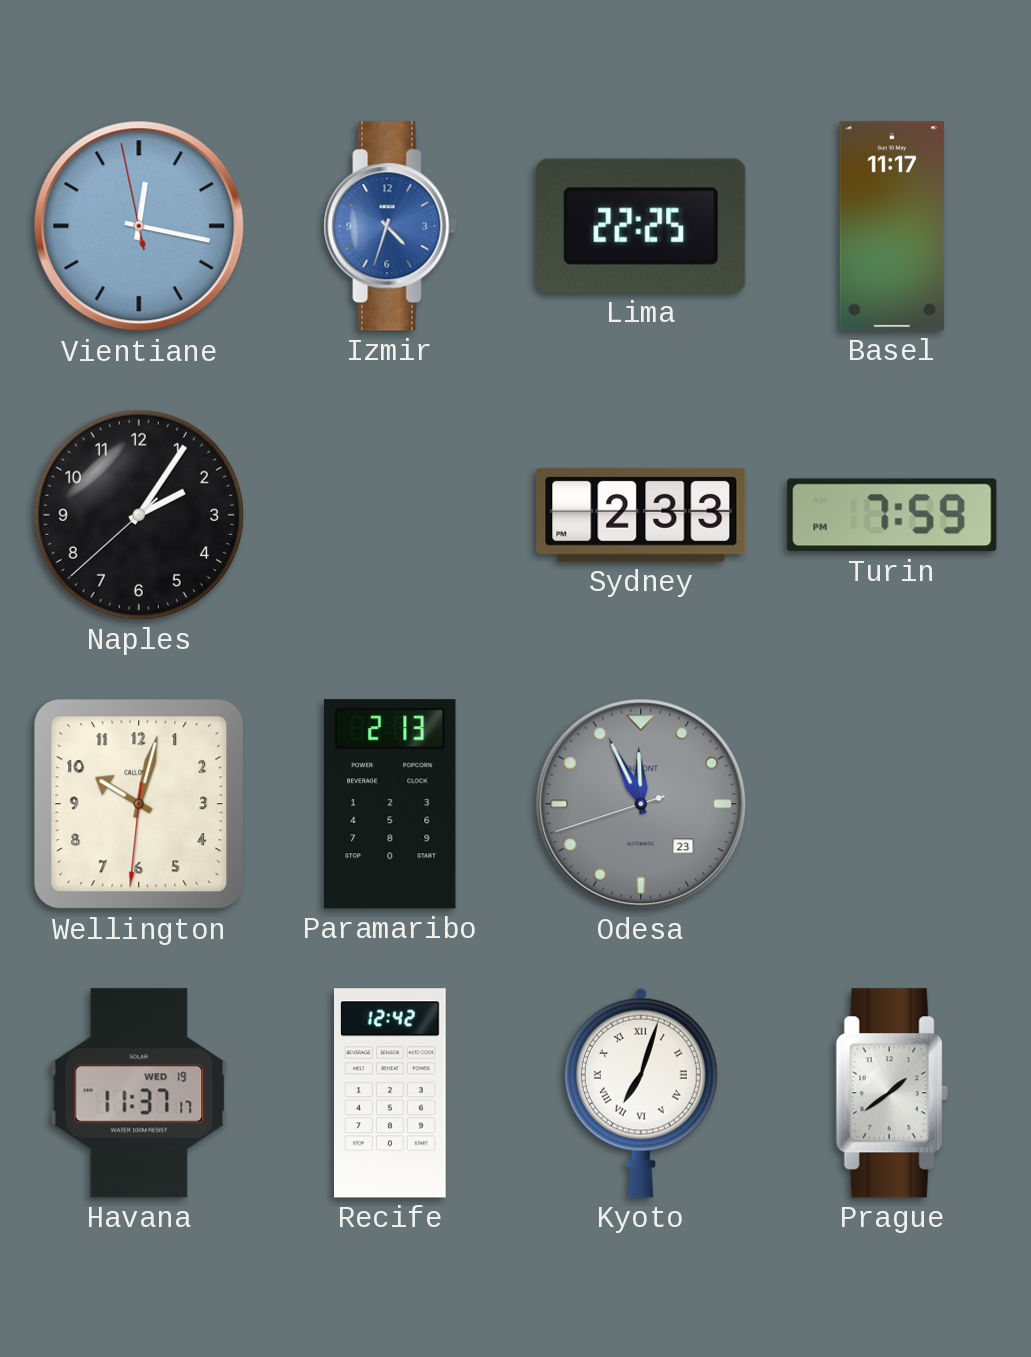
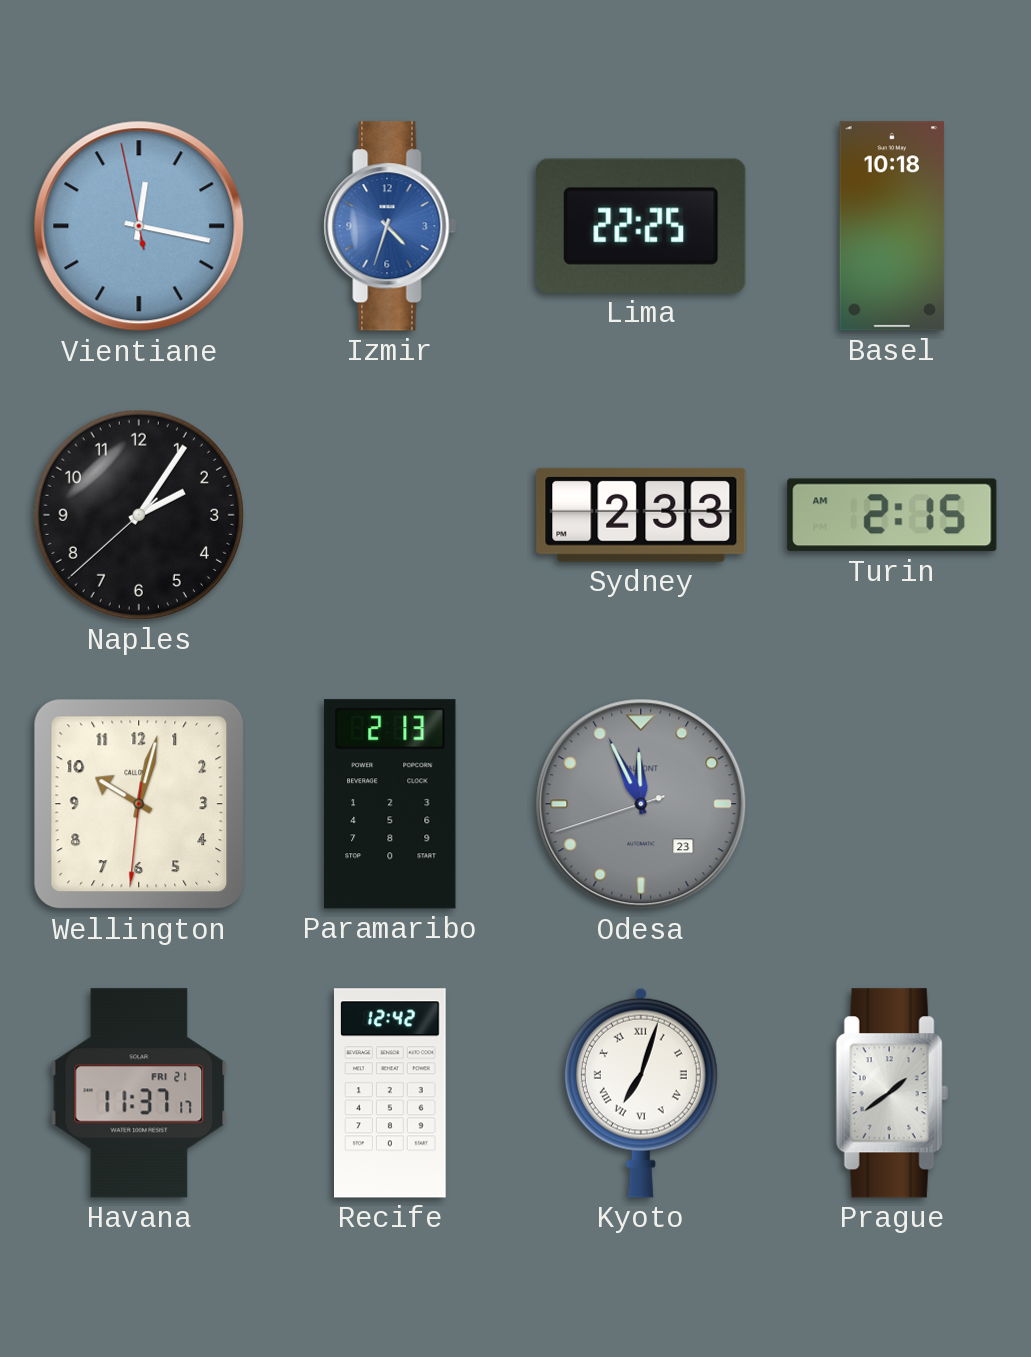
Basel: 11:17 -> 10:18 (892, 226)
Turin: 7:59 -> 2:15 (892, 515)
Havana date: WED 19 -> FRI 21 (139, 1093)
